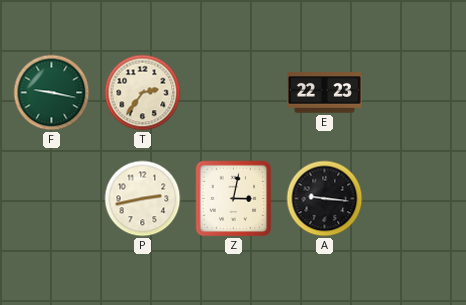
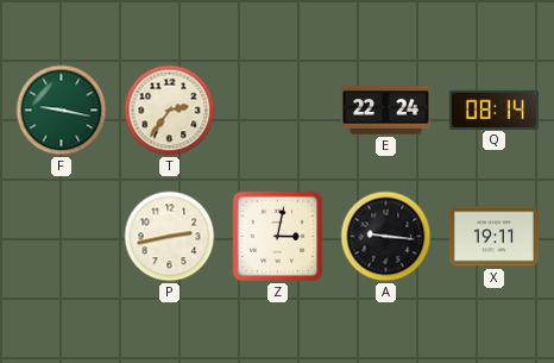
E: 22:23 -> 22:24 (385, 111)
Q: none -> 08:14 (493, 109)
X: none -> 19:11 (493, 237)
